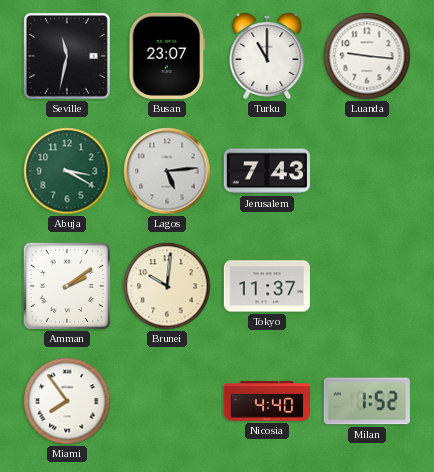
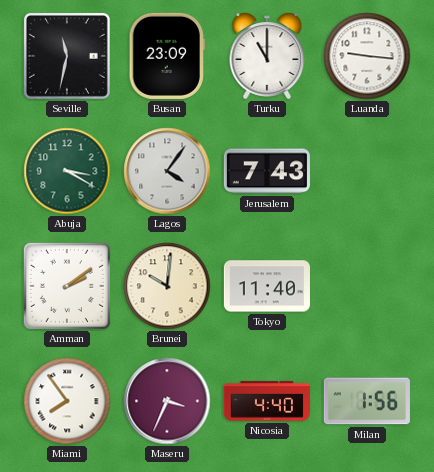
Busan: 23:07 -> 23:09 (167, 56)
Lagos: 5:14 -> 4:06 (167, 171)
Tokyo: 11:37 -> 11:40 (267, 286)
Maseru: none -> 3:34 (167, 401)
Milan: 1:52 -> 1:56 (367, 401)
